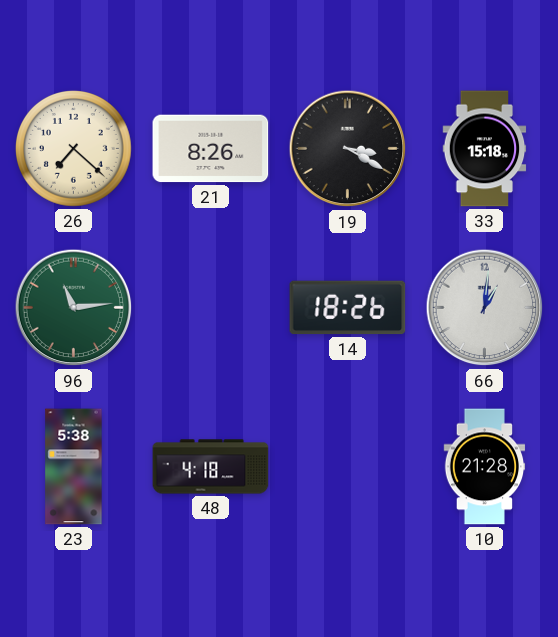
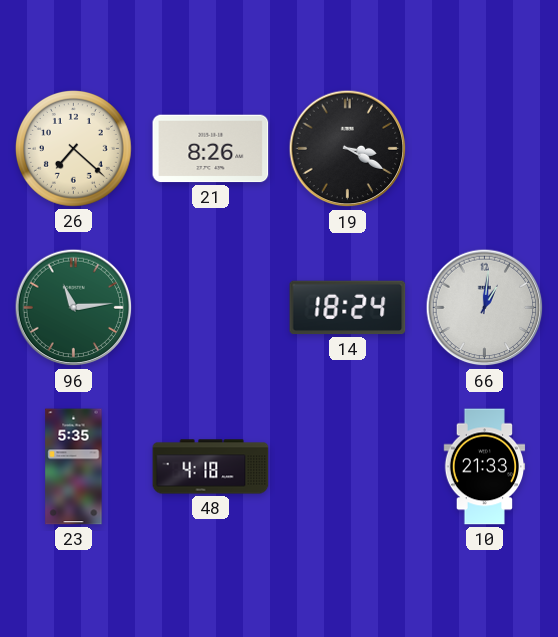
33: 15:18 -> none (485, 149)
14: 18:26 -> 18:24 (348, 308)
23: 5:38 -> 5:35 (74, 467)
10: 21:28 -> 21:33 (485, 467)
